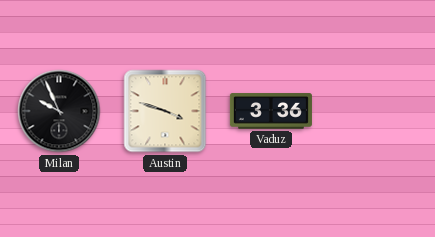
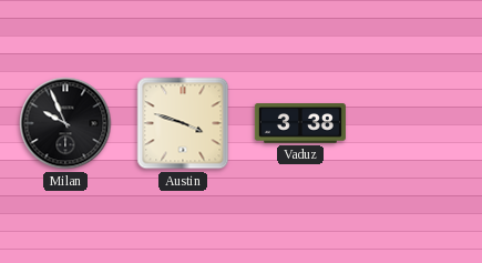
Vaduz: 3:36 -> 3:38 (300, 123)
